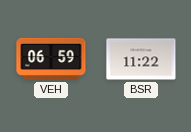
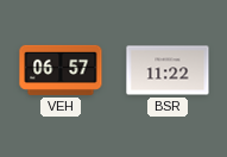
VEH: 06:59 -> 06:57 (61, 70)
